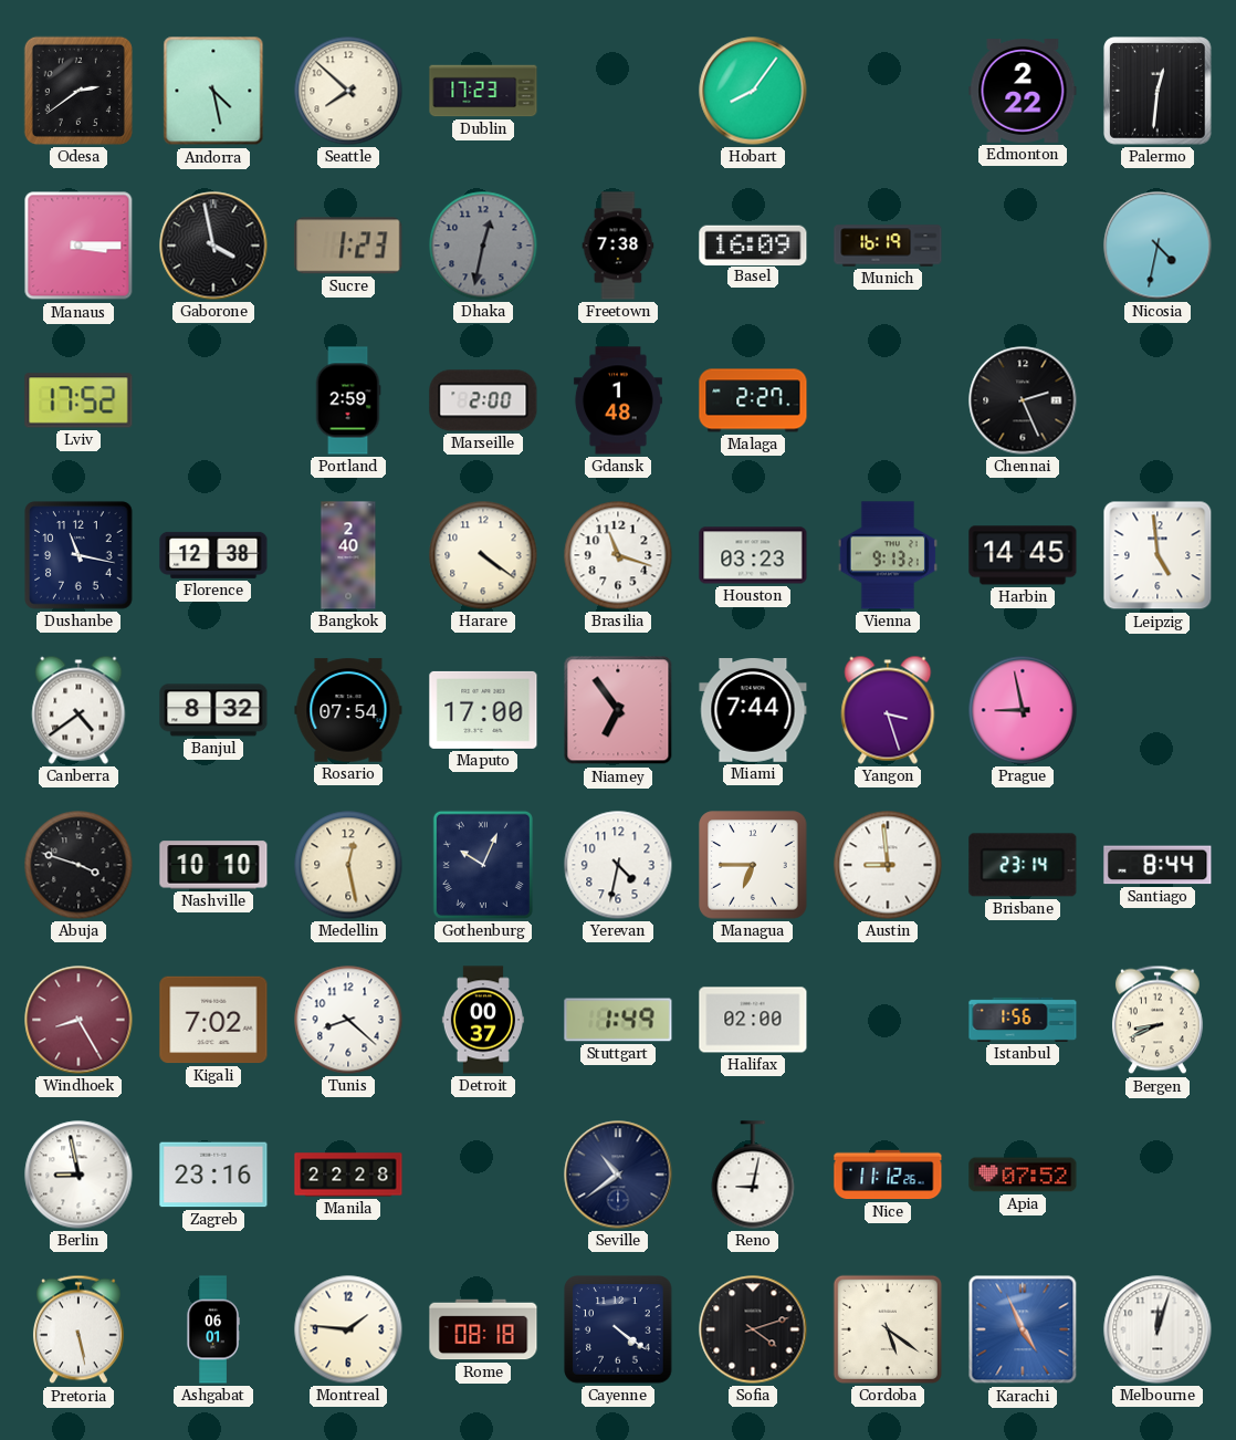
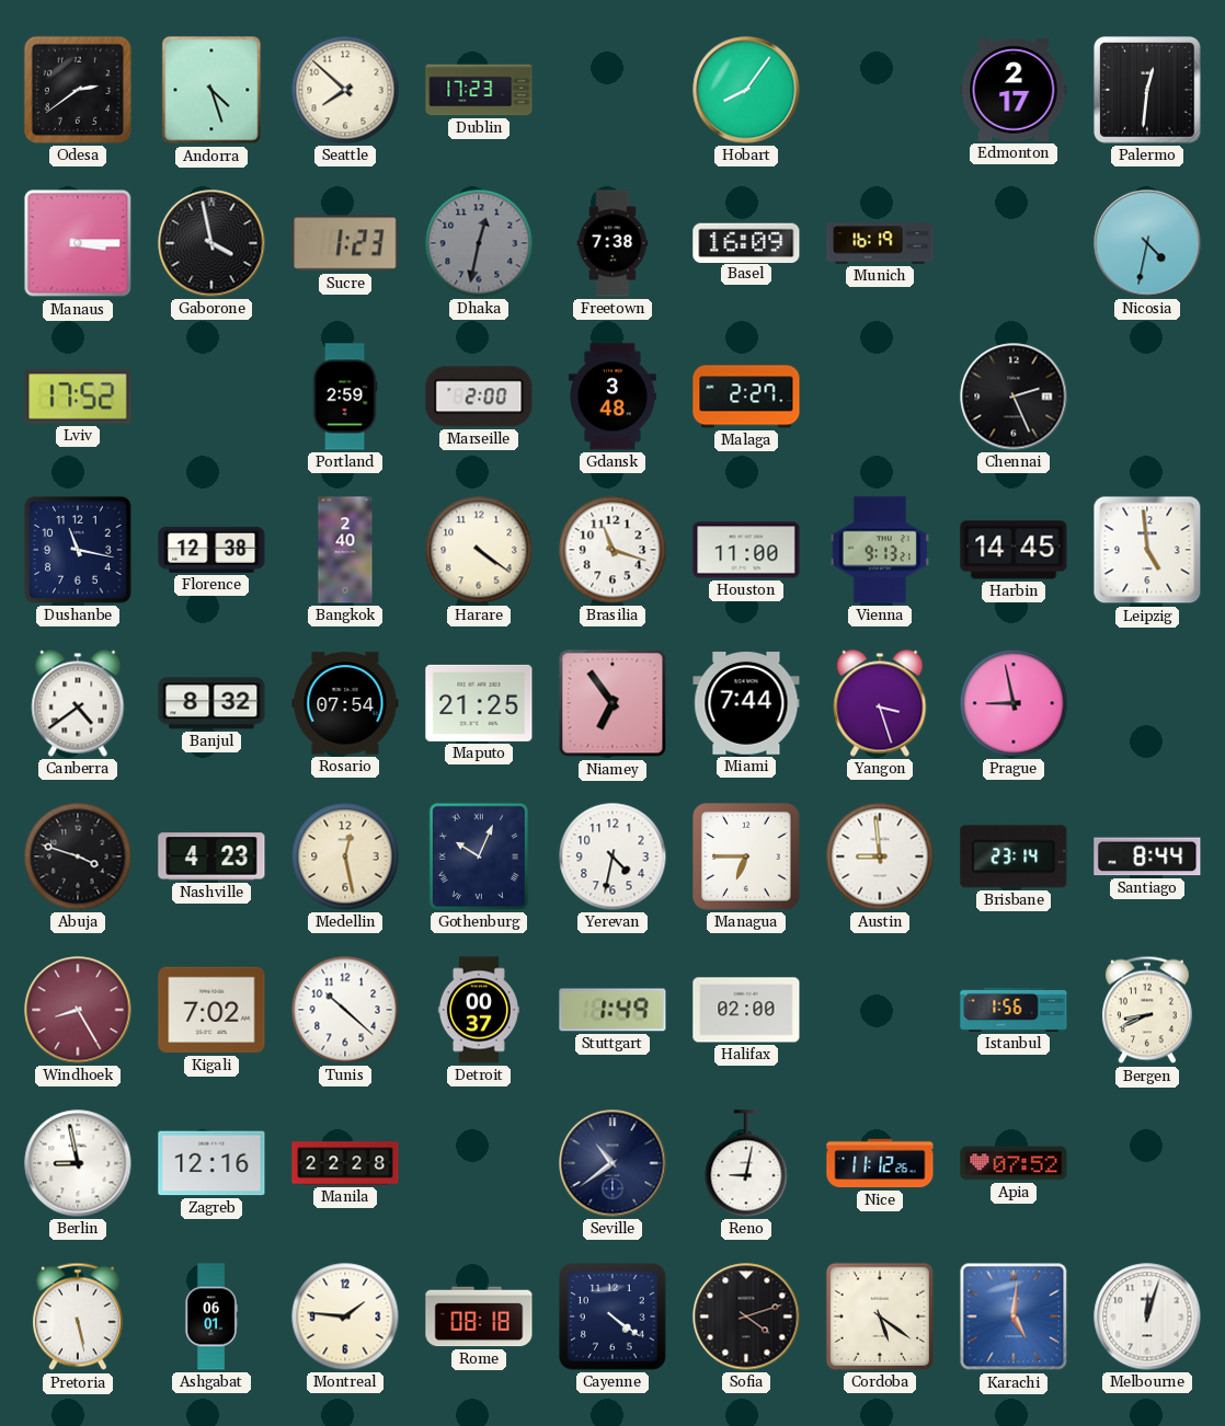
Andorra: 4:28 -> 4:27 (211, 90)
Edmonton: 2:22 -> 2:17 (1014, 91)
Gdansk: 1:48 -> 3:48 (612, 396)
Houston: 03:23 -> 11:00 (746, 550)
Maputo: 17:00 -> 21:25 (479, 703)
Nashville: 10:10 -> 4:23 (211, 856)
Tunis: 8:22 -> 10:22 (345, 1010)
Zagreb: 23:16 -> 12:16 (211, 1163)
Karachi: 4:56 -> 5:01 (1014, 1316)
